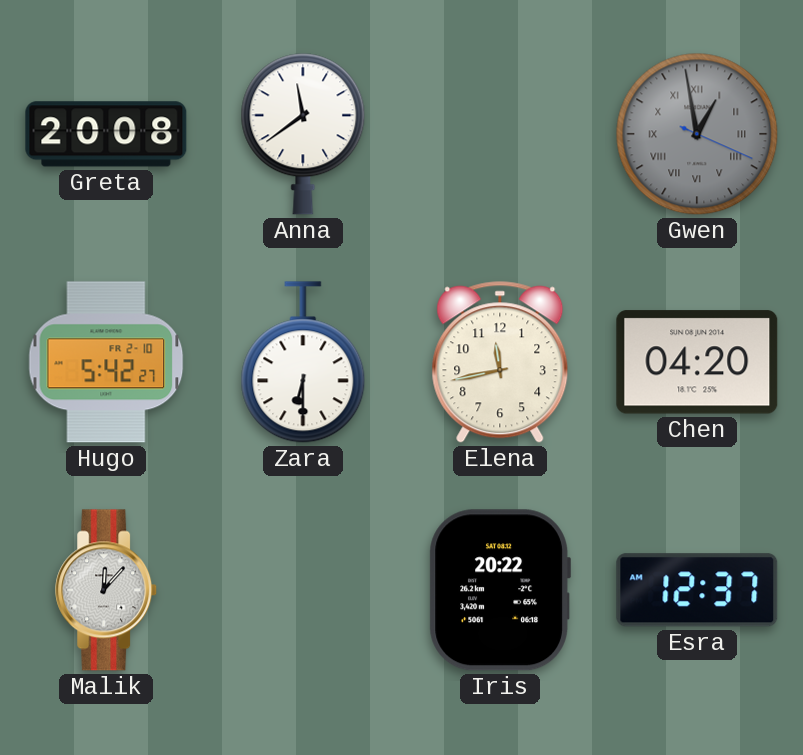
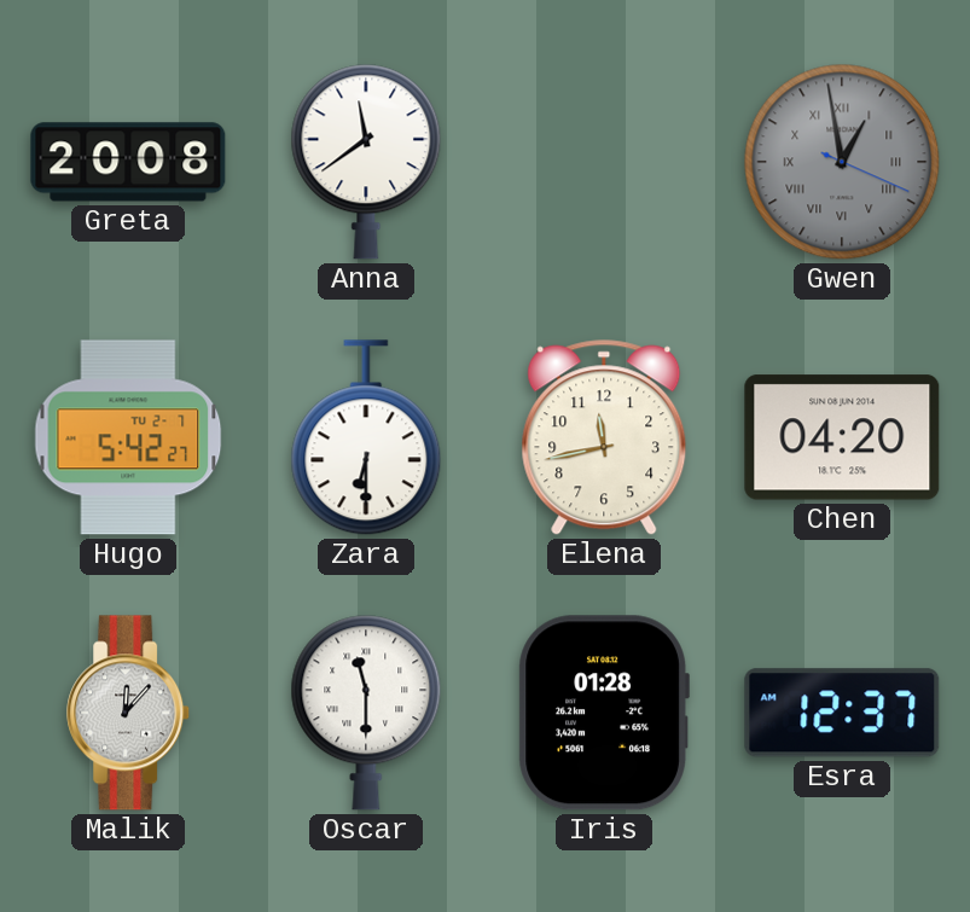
Hugo date: FR 2-10 -> TU 2-7 (128, 437)
Oscar: none -> 11:30 (366, 713)
Iris: 20:22 -> 01:28 (604, 713)
